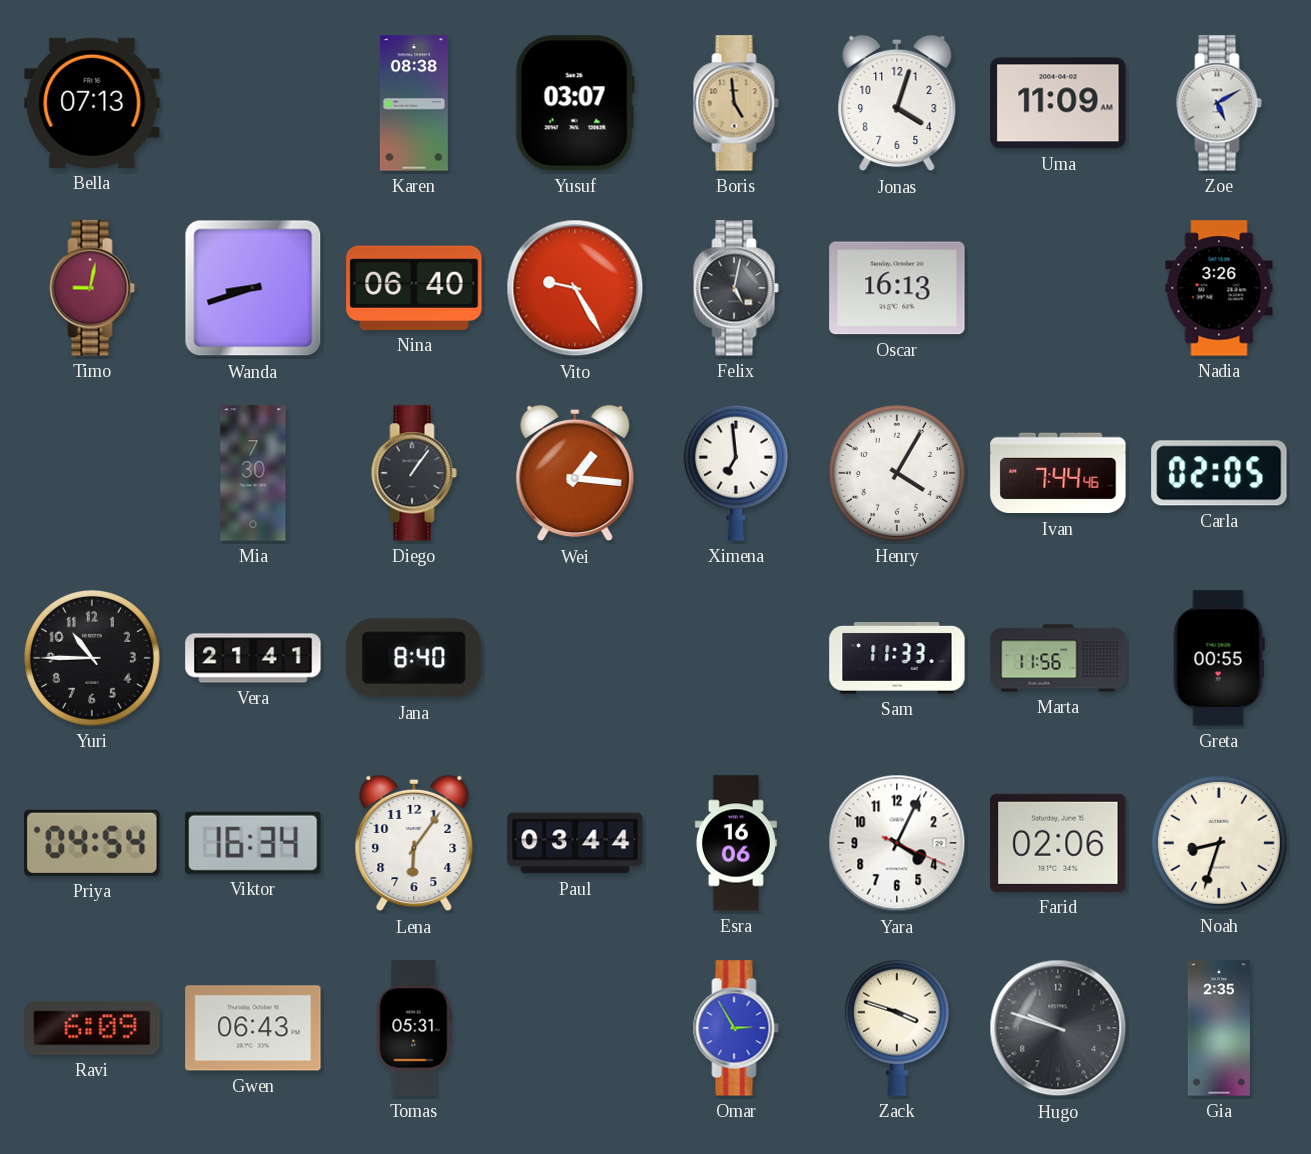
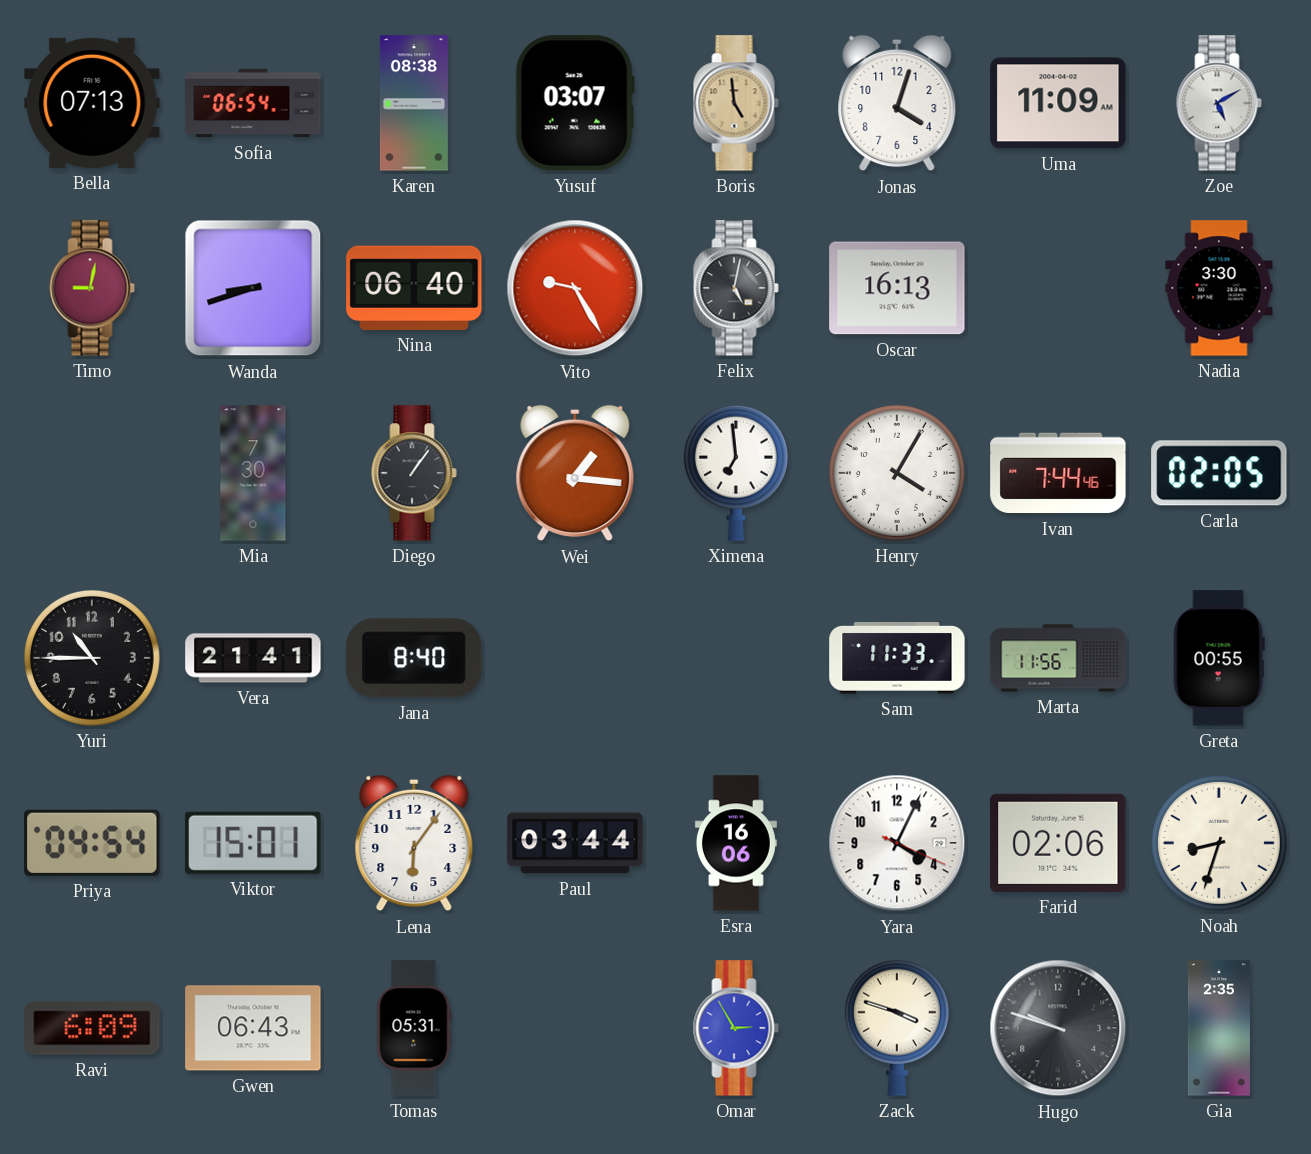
Sofia: none -> 06:54 (253, 103)
Nadia: 3:26 -> 3:30 (1219, 288)
Viktor: 16:34 -> 15:01 (253, 843)
